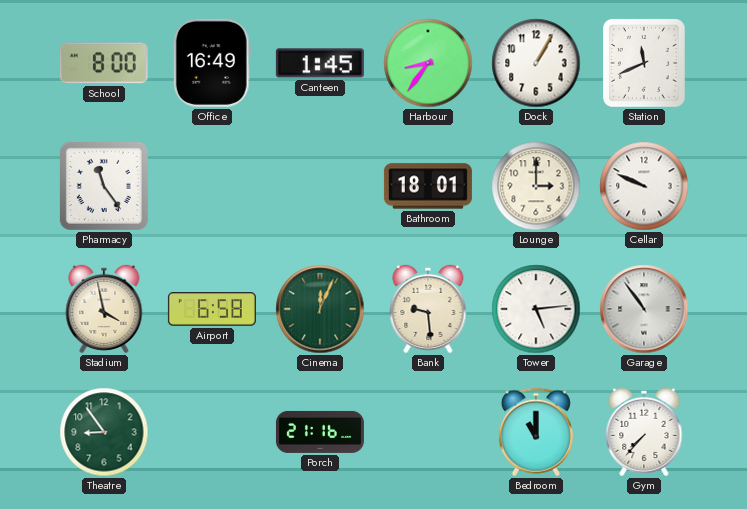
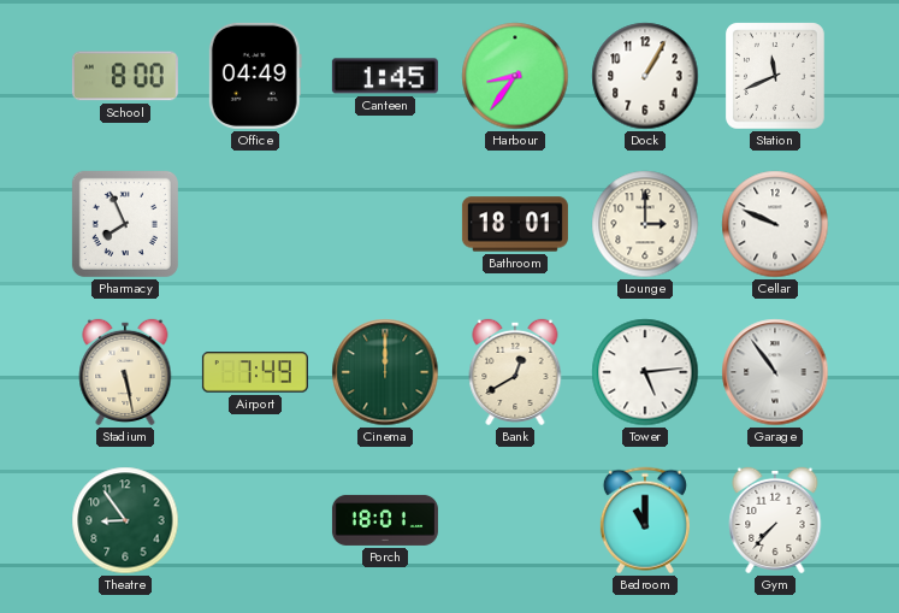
Office: 16:49 -> 04:49 (255, 76)
Pharmacy: 11:24 -> 7:56 (125, 224)
Stadium: 3:58 -> 5:28 (125, 372)
Airport: 6:58 -> 7:49 (255, 372)
Cinema: 12:04 -> 12:00 (385, 372)
Bank: 9:29 -> 12:40 (515, 372)
Porch: 21:16 -> 18:01 (385, 520)
